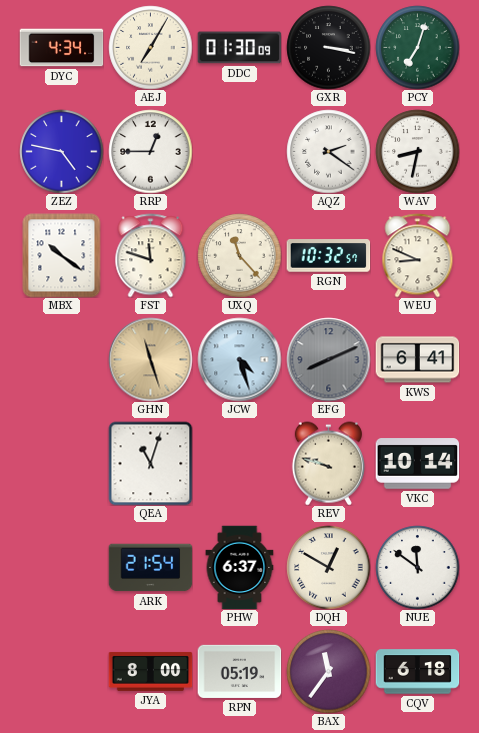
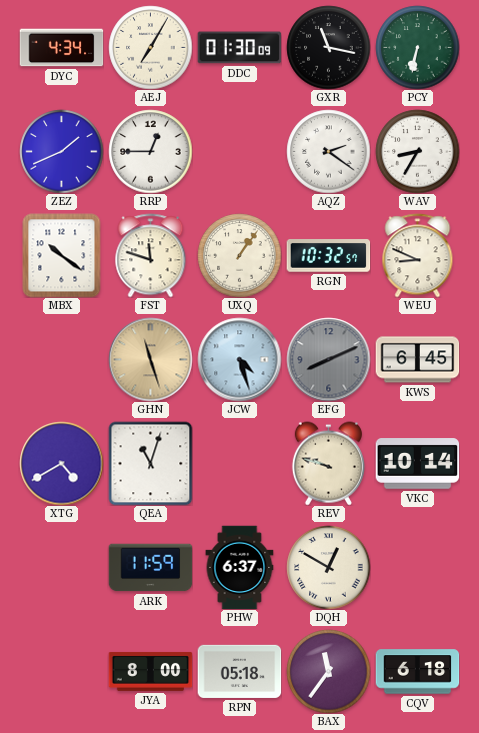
GXR: 3:17 -> 11:17 (328, 47)
PCY: 7:03 -> 6:32 (417, 47)
ZEZ: 4:47 -> 1:41 (61, 151)
WAV: 8:32 -> 8:35 (417, 151)
UXQ: 11:23 -> 1:06 (239, 255)
KWS: 6:41 -> 6:45 (417, 360)
XTG: none -> 4:40 (61, 463)
ARK: 21:54 -> 11:59 (150, 568)
NUE: 11:51 -> none (417, 567)
RPN: 05:19 -> 05:18 (239, 671)
